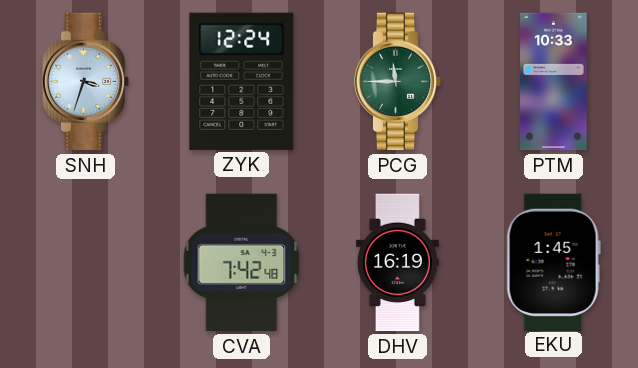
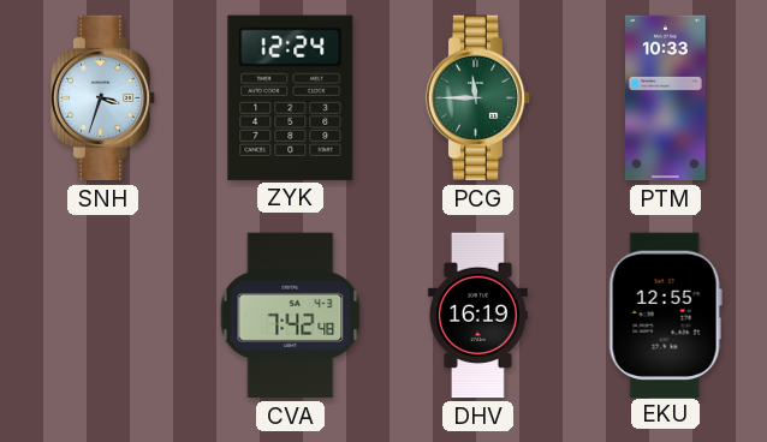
EKU: 1:45 -> 12:55 (665, 315)
